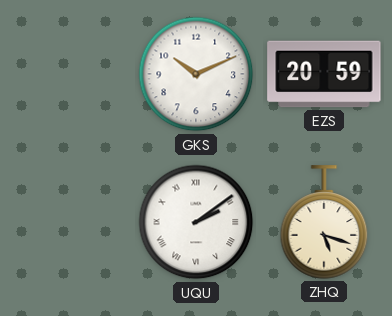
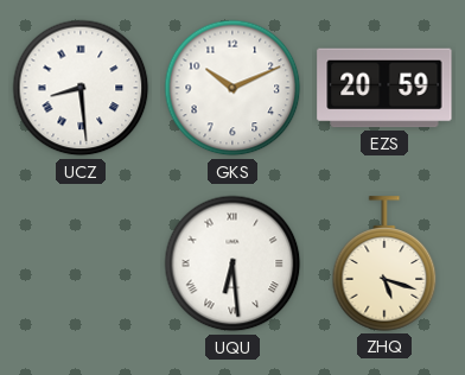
UCZ: none -> 8:29 (81, 88)
UQU: 2:09 -> 6:29 (232, 263)
